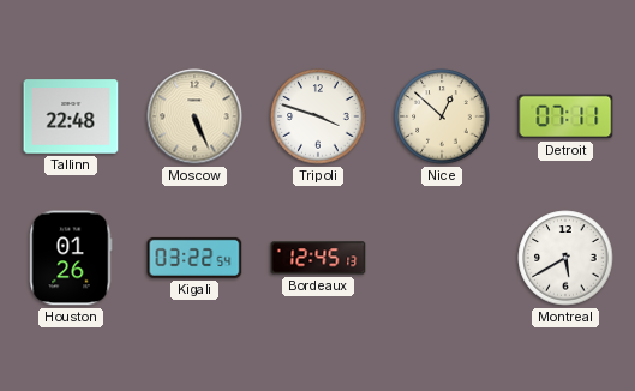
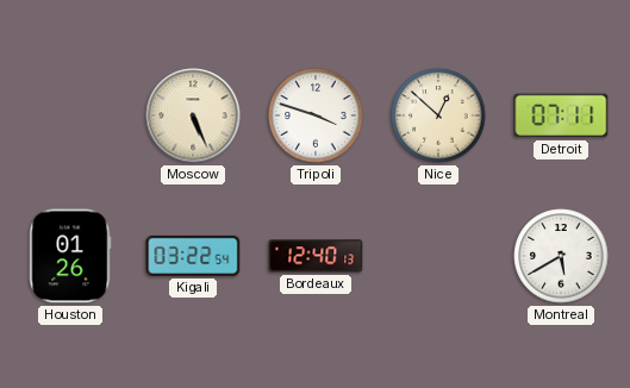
Tallinn: 22:48 -> none (71, 116)
Bordeaux: 12:45 -> 12:40 (316, 256)
